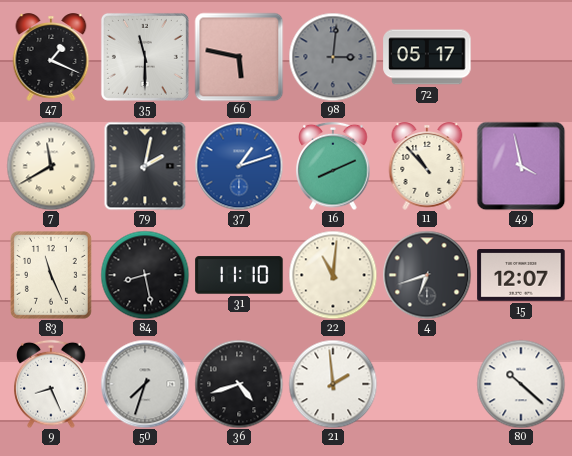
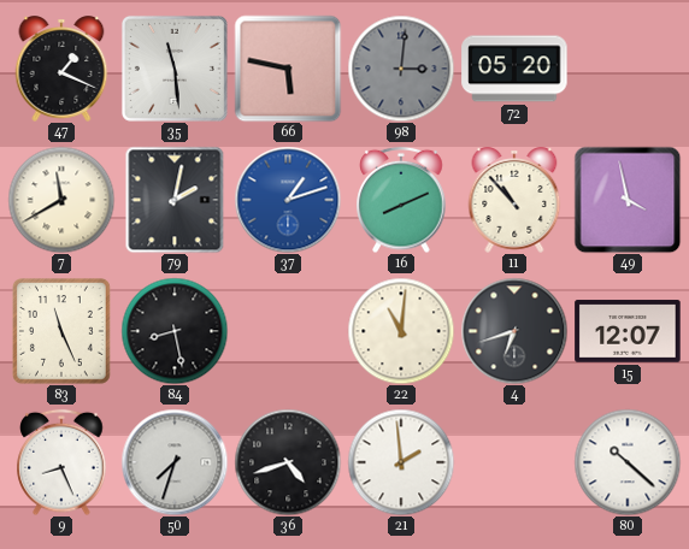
35: 11:30 -> 11:29 (175, 69)
72: 05:17 -> 05:20 (514, 69)
31: 11:10 -> none (239, 275)
